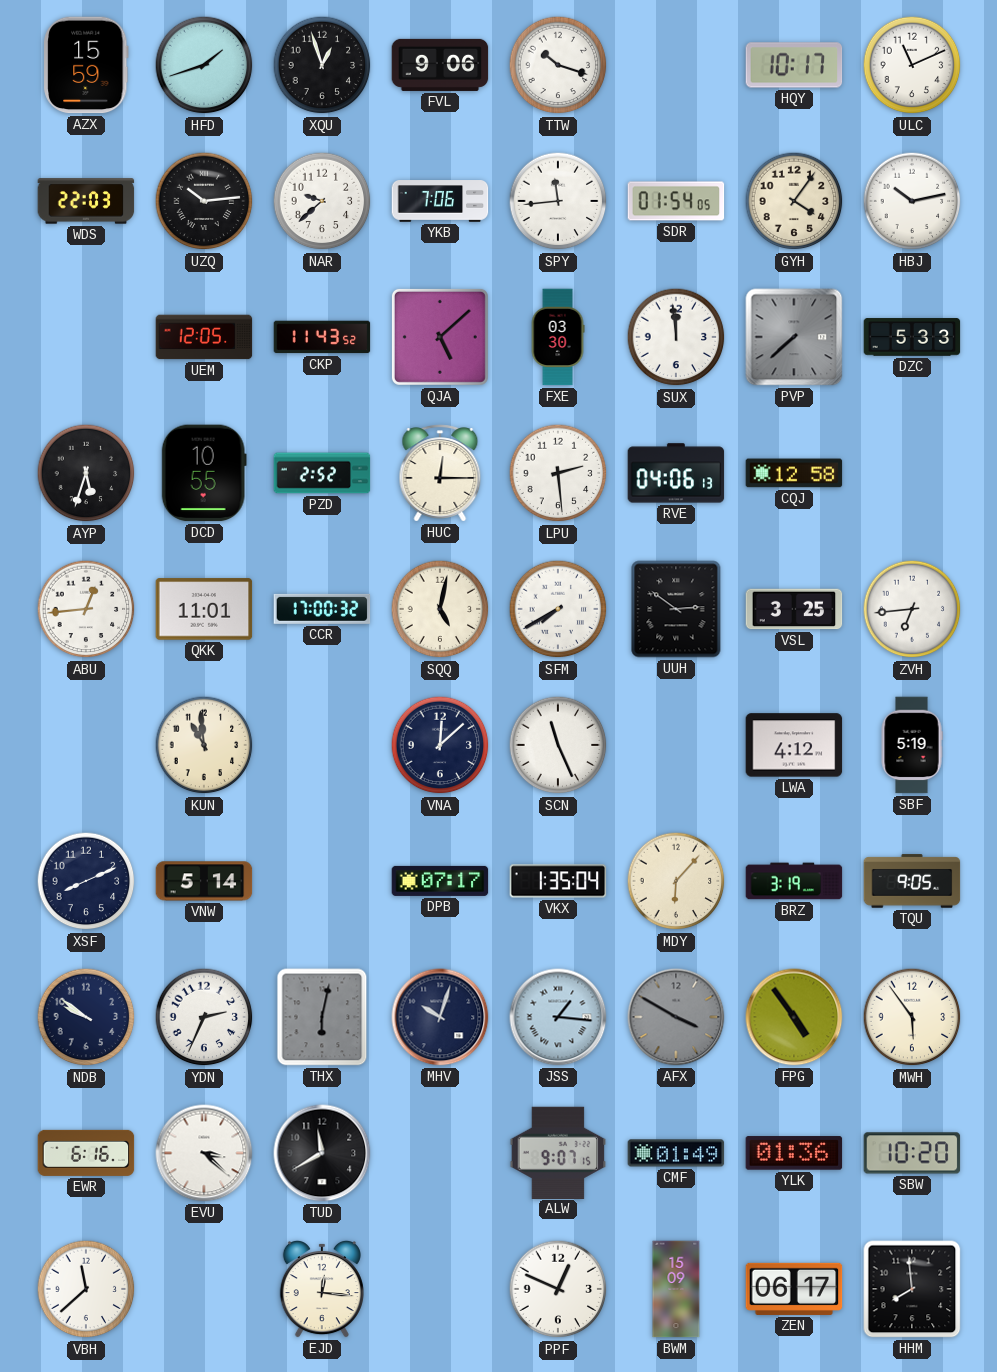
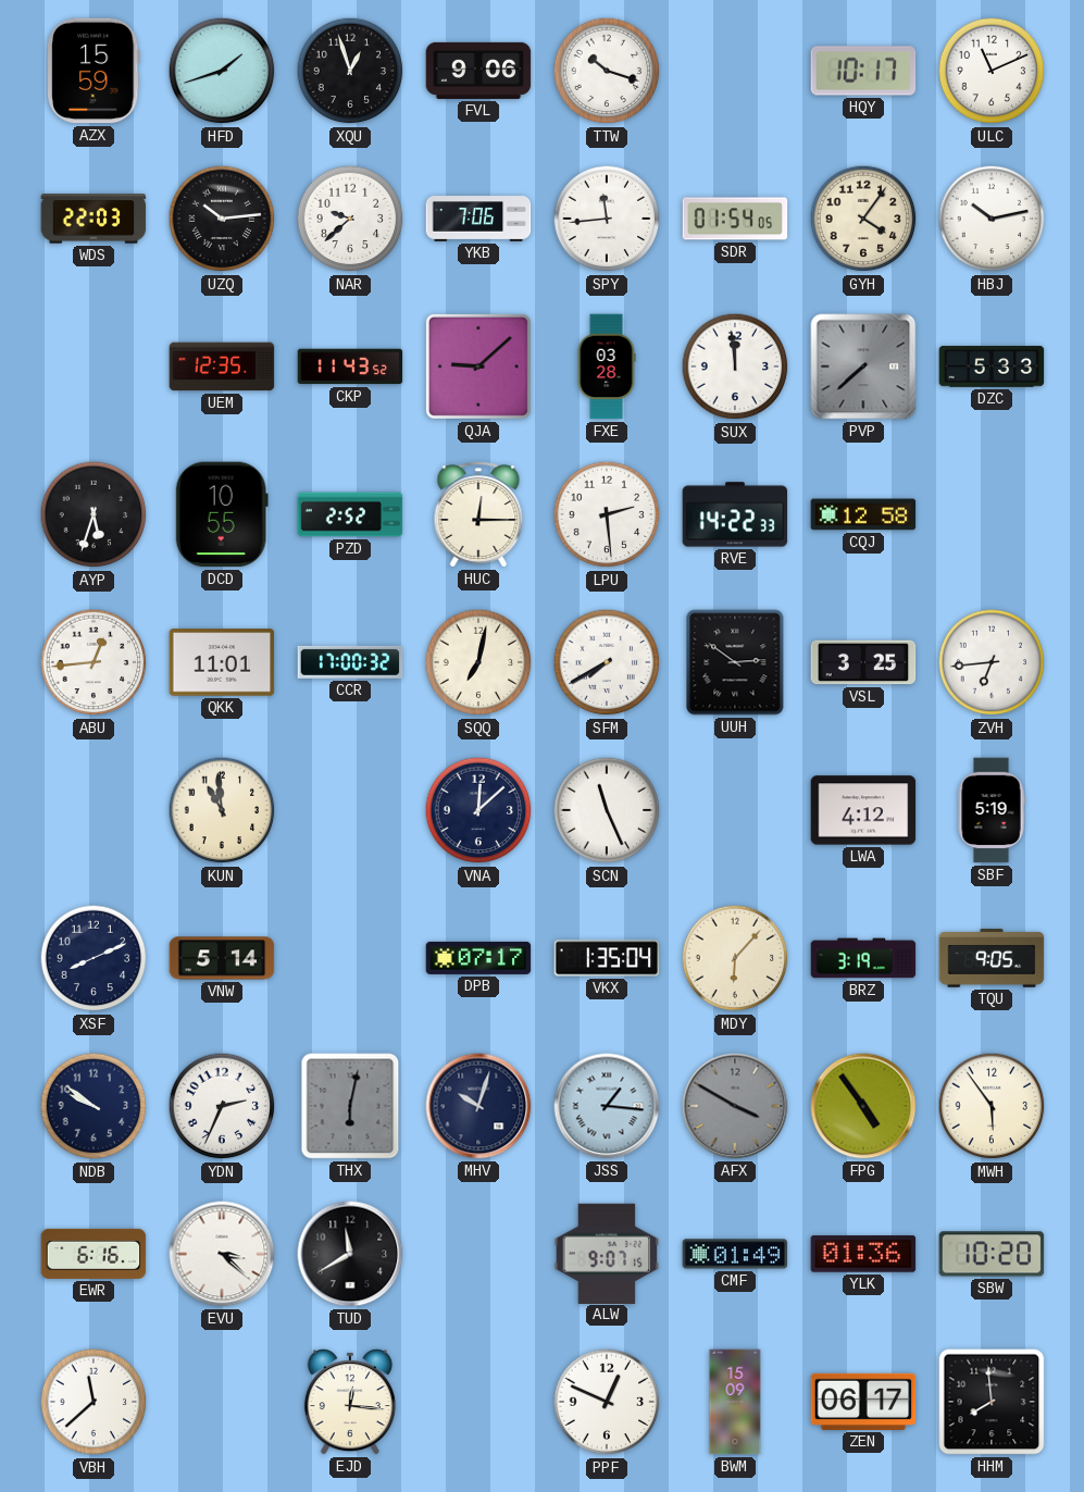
UEM: 12:05 -> 12:35 (222, 366)
QJA: 5:08 -> 9:08 (478, 366)
FXE: 03:30 -> 03:28 (607, 366)
RVE: 04:06 -> 14:22 (735, 514)
SQQ: 5:02 -> 7:02 (478, 662)
